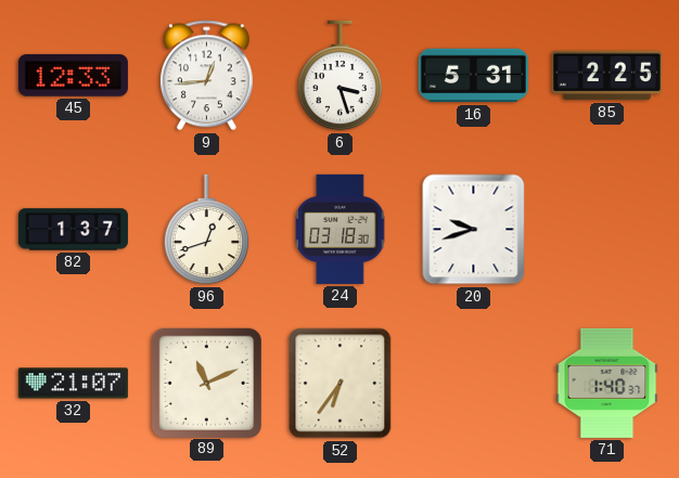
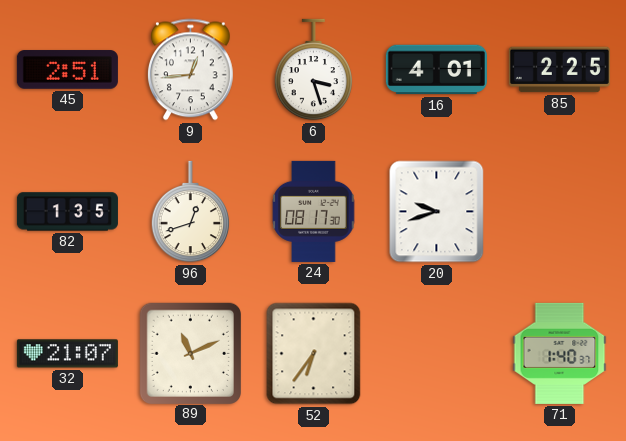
45: 12:33 -> 2:51 (67, 70)
16: 5:31 -> 4:01 (436, 70)
82: 1:37 -> 1:35 (67, 212)
24: 03:18 -> 08:17 (314, 211)
